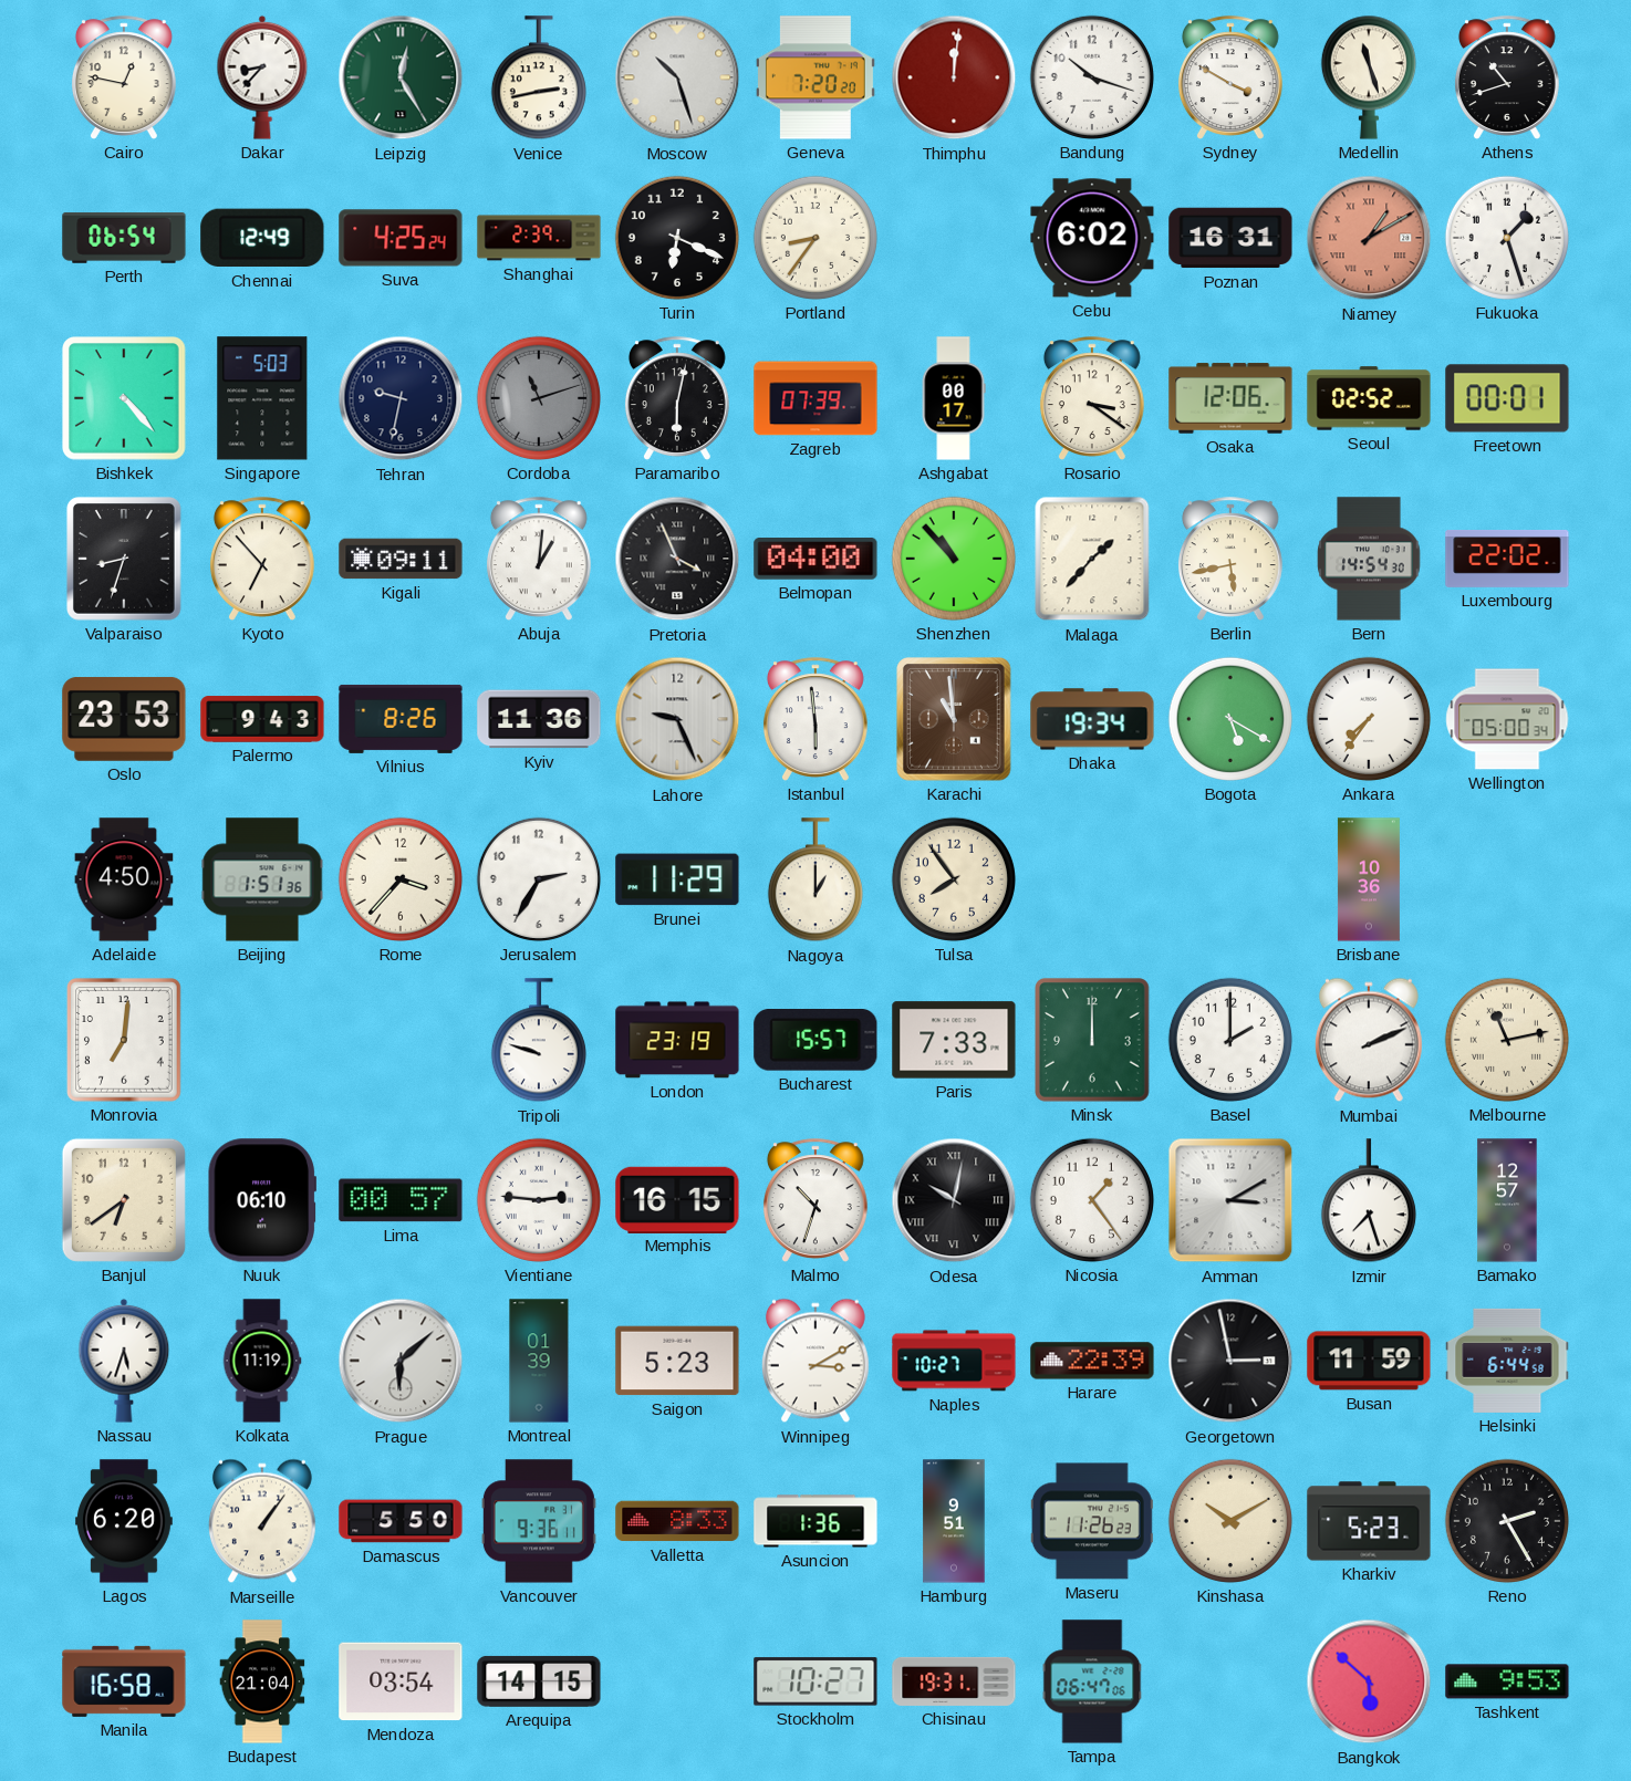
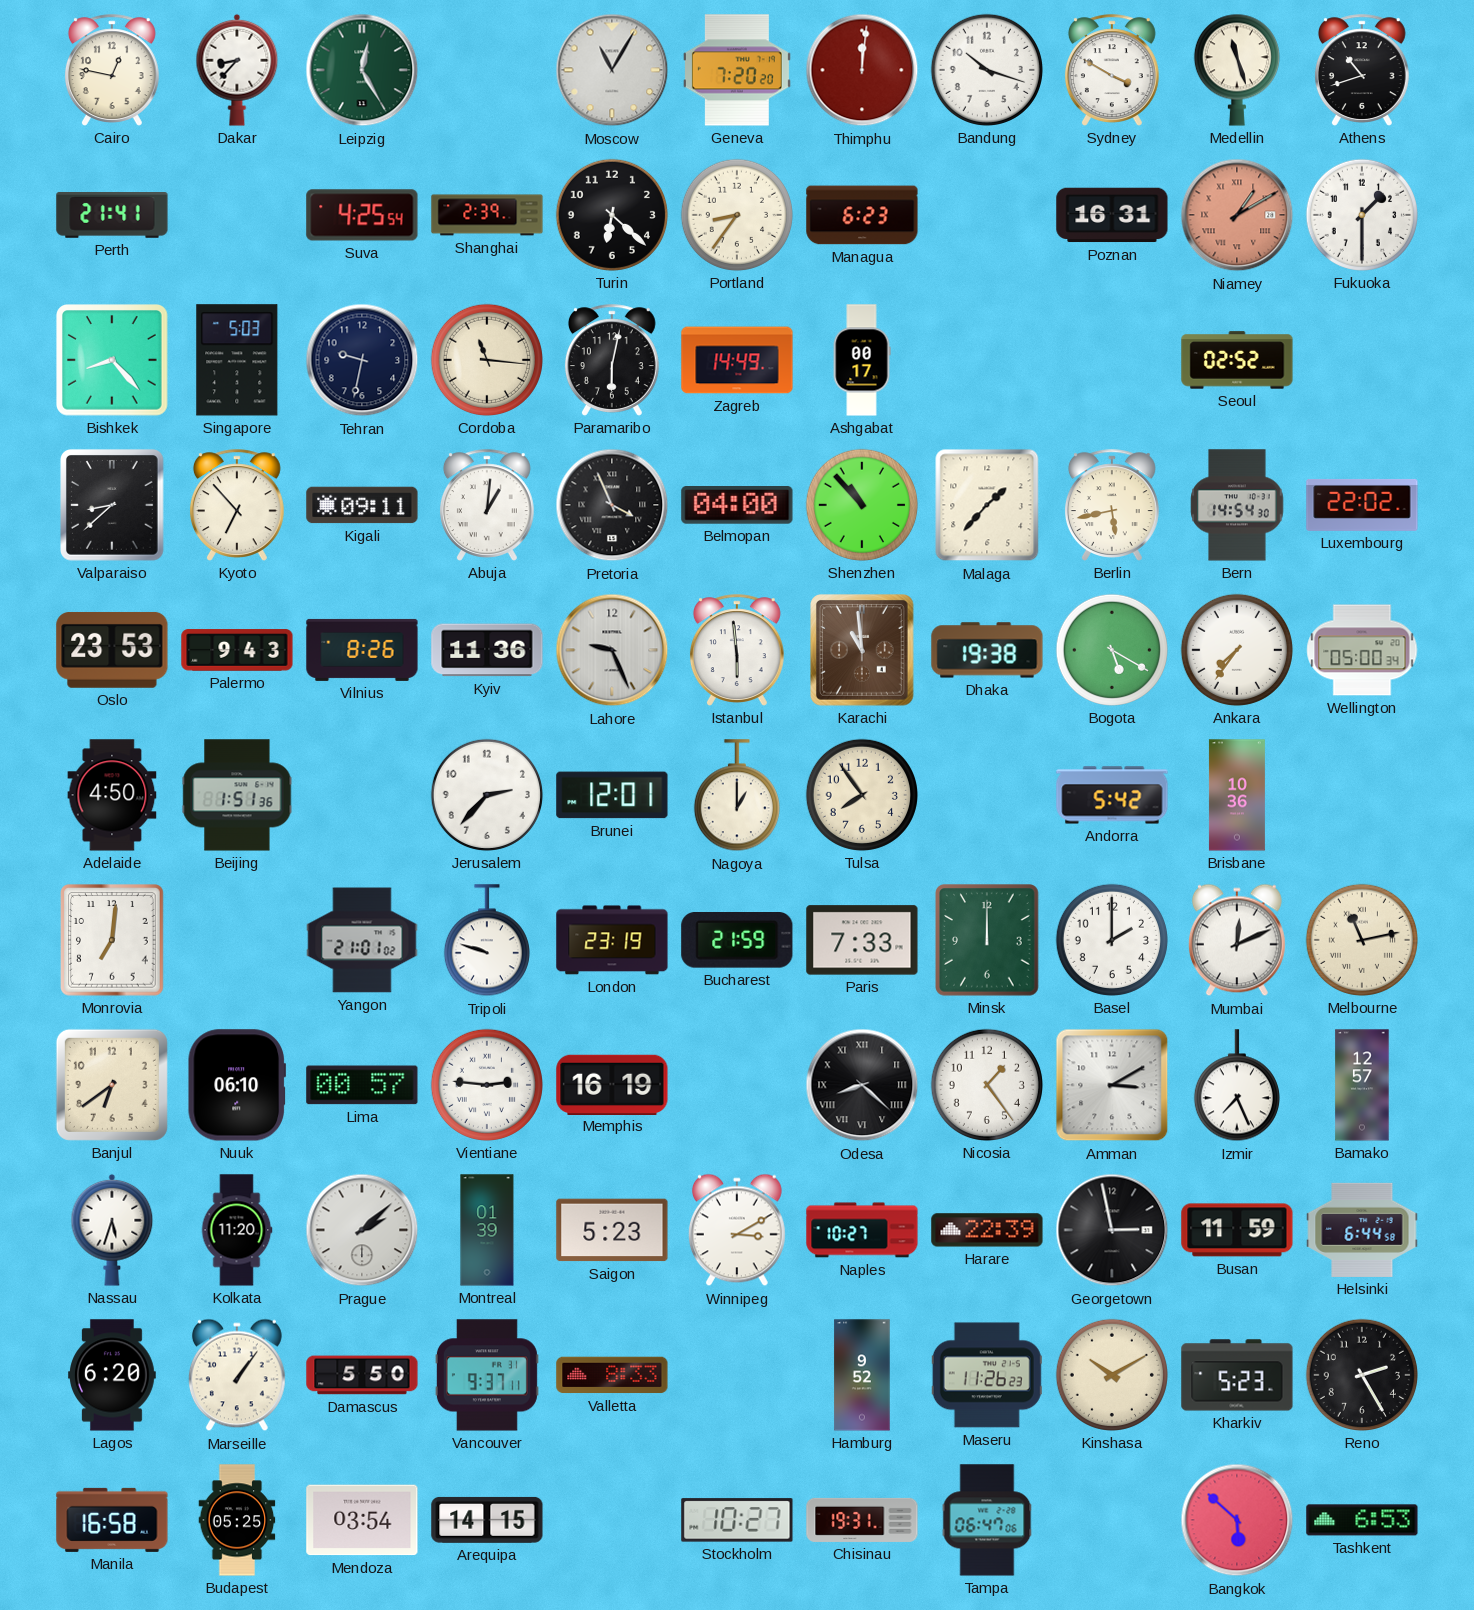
Venice: 2:43 -> none (539, 79)
Moscow: 10:27 -> 11:05 (612, 70)
Perth: 06:54 -> 21:41 (112, 216)
Chennai: 12:49 -> none (262, 238)
Suva: 4:25:24 -> 4:25:54 (362, 215)
Turin: 6:19 -> 6:22 (612, 215)
Managua: none -> 6:23 (862, 215)
Cebu: 6:02 -> none (1092, 238)
Fukuoka: 1:27 -> 1:30 (1362, 215)
Bishkek: 4:23 -> 8:23 (113, 361)
Cordoba: 11:12 -> 11:16 (487, 360)
Cordoba dial: grey -> cream (487, 360)
Zagreb: 07:39 -> 14:49 (737, 360)
Rosario: 3:21 -> none (1092, 398)
Osaka: 12:06 -> none (1230, 398)
Freetown: 00:01 -> none (1507, 398)
Valparaiso: 8:33 -> 8:38 (113, 506)
Dhaka: 19:34 -> 19:38 (987, 650)
Rome: 3:37 -> none (401, 879)
Jerusalem: 2:35 -> 2:37 (487, 795)
Brunei: 11:29 -> 12:01 (612, 795)
Andorra: none -> 5:42 (1112, 795)
Yangon: none -> 21:01 (362, 940)
Bucharest: 15:57 -> 21:59 (737, 941)
Mumbai: 2:11 -> 12:11 (1237, 940)
Memphis: 16:15 -> 16:19 (612, 1084)
Malmo: 10:33 -> none (815, 1200)
Odesa: 10:02 -> 8:22 (862, 1085)
Izmir: 7:27 -> 7:26 (1237, 1086)
Kolkata: 11:19 -> 11:20 (237, 1230)
Prague: 6:08 -> 2:08 (362, 1230)
Vancouver: 9:36 -> 9:37 (487, 1375)
Asuncion: 1:36 -> none (815, 1521)
Hamburg: 9:51 -> 9:52 (862, 1375)
Budapest: 21:04 -> 05:25 (237, 1520)
Tashkent: 9:53 -> 6:53 (1362, 1520)
